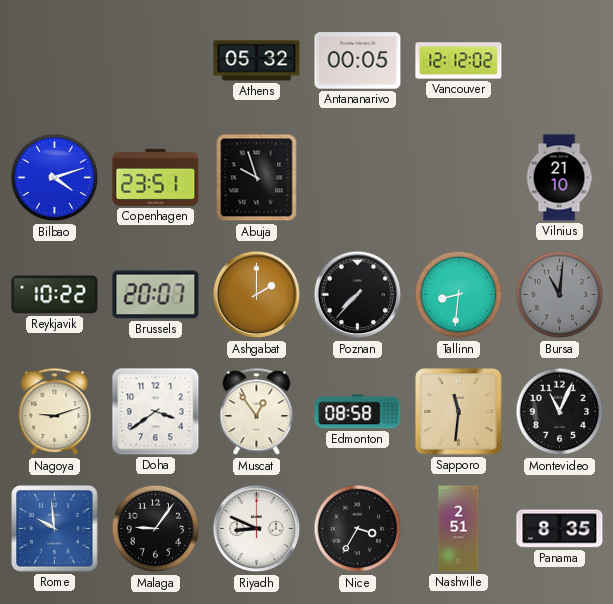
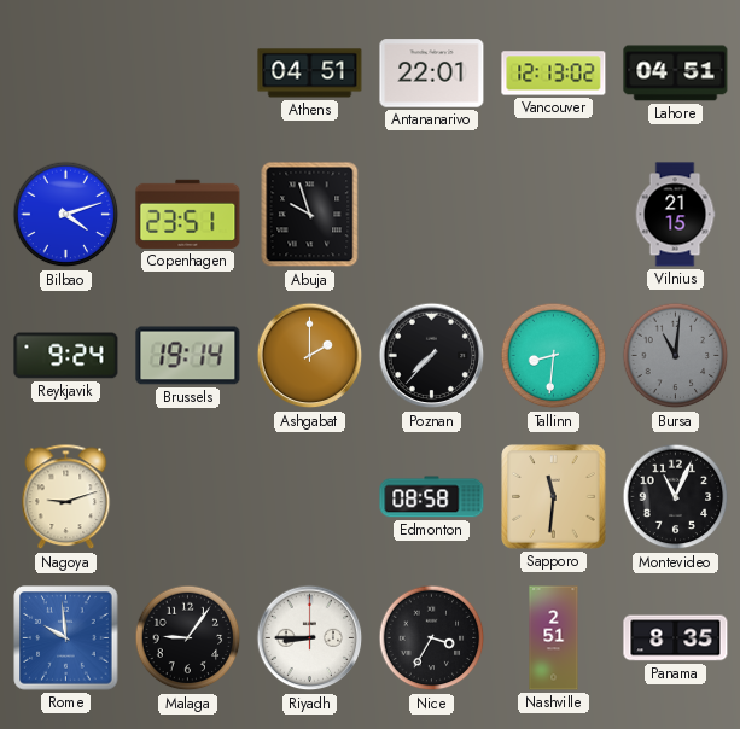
Athens: 05:32 -> 04:51 (310, 74)
Antananarivo: 00:05 -> 22:01 (432, 74)
Vancouver: 12:12 -> 12:13 (554, 74)
Lahore: none -> 04:51 (676, 74)
Vilnius: 21:10 -> 21:15 (675, 215)
Reykjavik: 10:22 -> 9:24 (66, 356)
Brussels: 20:07 -> 19:14 (188, 356)
Doha: 3:39 -> none (156, 412)
Muscat: 12:54 -> none (257, 412)
Riyadh: 8:49 -> 8:45 (310, 638)
